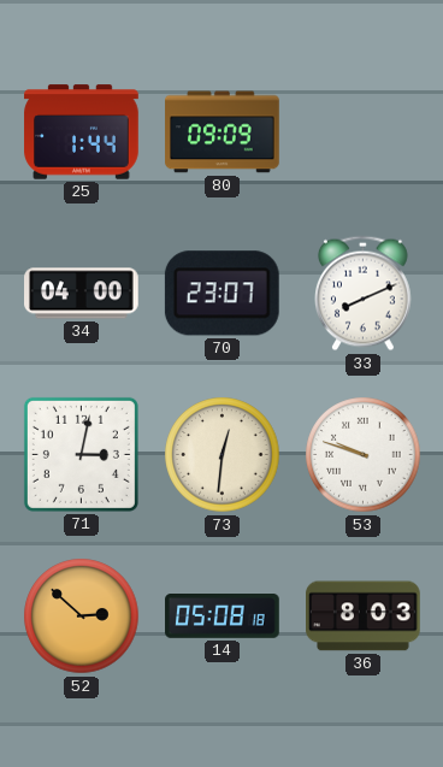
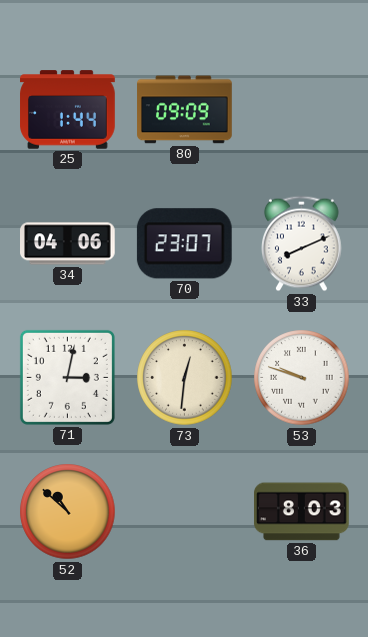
34: 04:00 -> 04:06 (68, 244)
52: 2:52 -> 10:52 (68, 512)
14: 05:08 -> none (223, 616)
